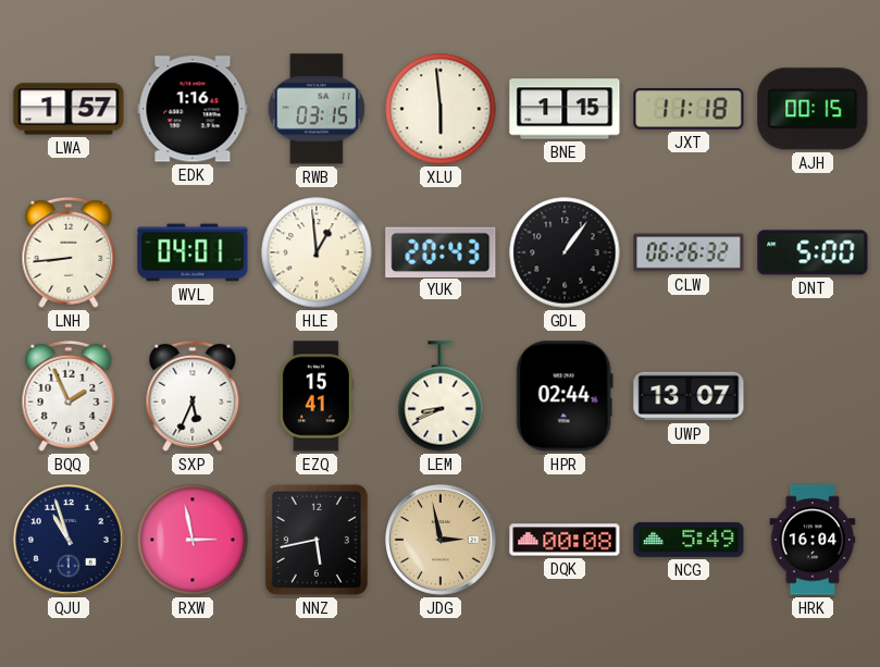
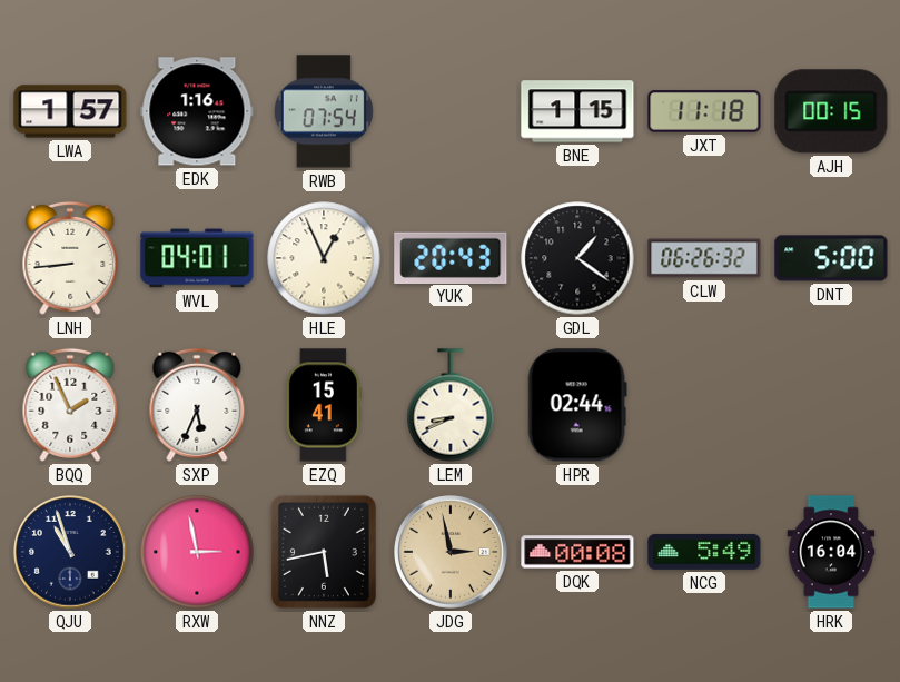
RWB: 03:15 -> 07:54 (324, 111)
XLU: 5:59 -> none (441, 109)
HLE: 12:59 -> 12:56 (324, 258)
GDL: 1:06 -> 1:21 (577, 258)
UWP: 13:07 -> none (689, 396)
